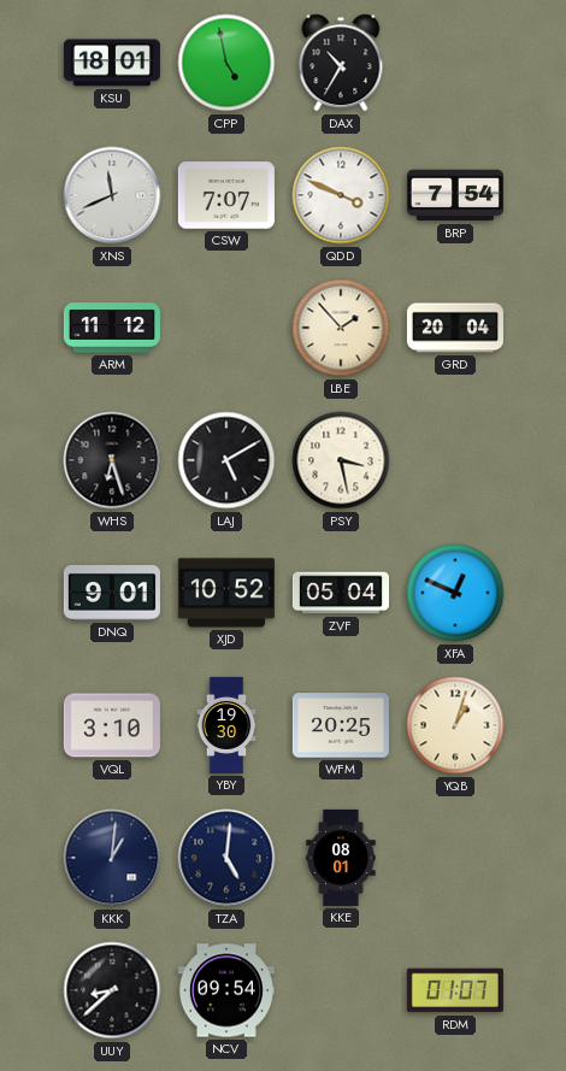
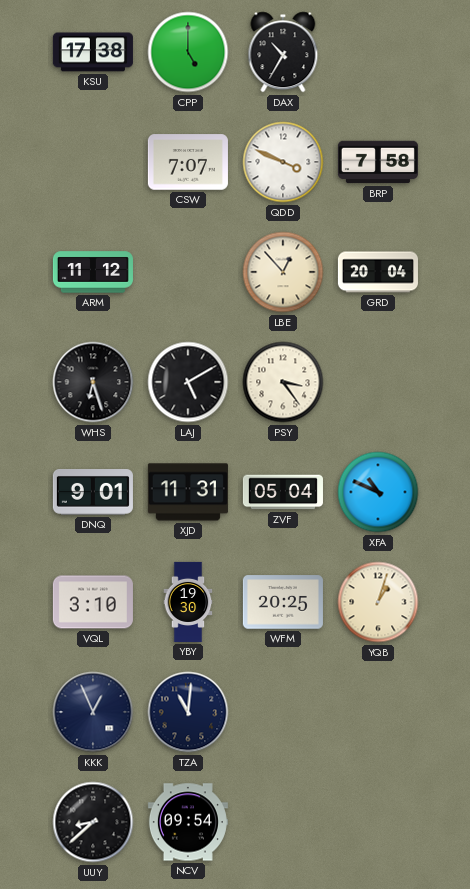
KSU: 18:01 -> 17:38 (93, 52)
CPP: 4:58 -> 5:00 (188, 52)
XNS: 11:41 -> none (112, 195)
BRP: 7:54 -> 7:58 (378, 162)
LBE: 1:53 -> 12:53 (283, 272)
PSY: 3:28 -> 3:24 (283, 382)
XJD: 10:52 -> 11:31 (188, 492)
XFA: 12:49 -> 10:49 (378, 492)
KKK: 1:01 -> 12:56 (93, 712)
TZA: 5:01 -> 11:01 (188, 712)
KKE: 08:01 -> none (341, 858)
RDM: 01:07 -> none (455, 990)
